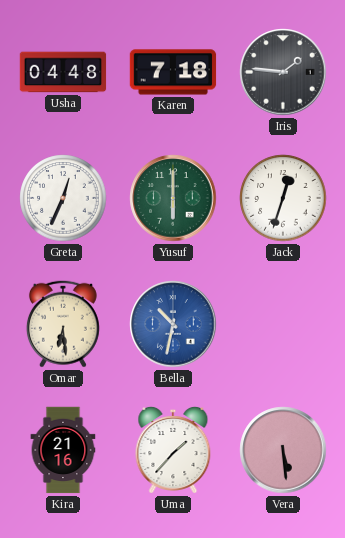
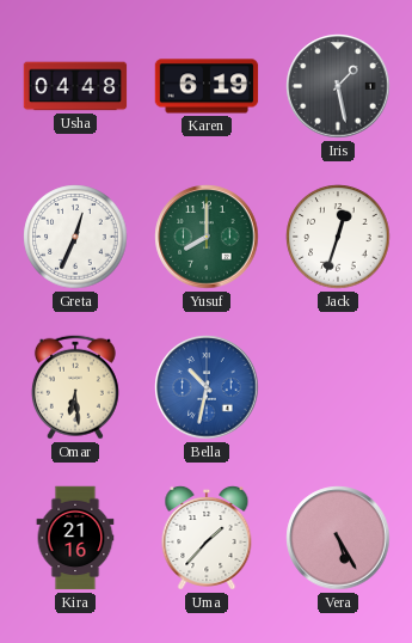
Karen: 7:18 -> 6:19 (207, 86)
Iris: 1:46 -> 1:28 (338, 86)
Yusuf: 6:00 -> 8:00 (207, 237)
Vera: 5:29 -> 5:25 (338, 538)
